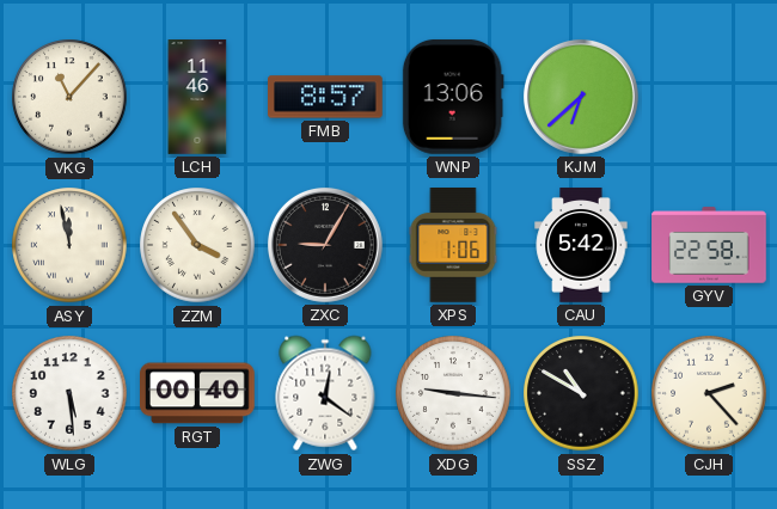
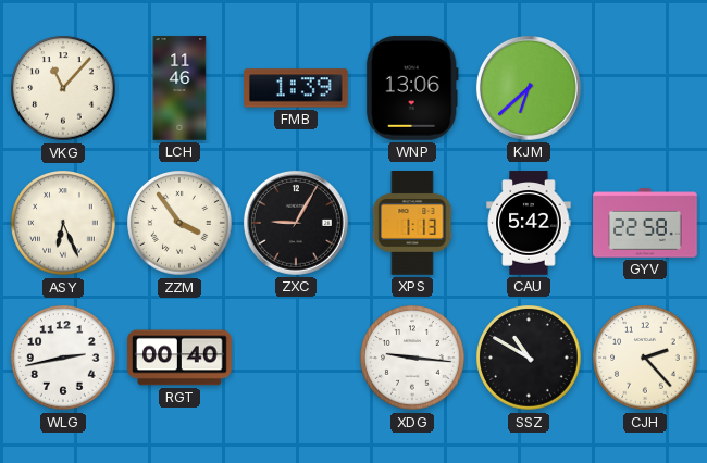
FMB: 8:57 -> 1:39 (297, 88)
ASY: 11:58 -> 6:26 (63, 223)
XPS: 1:06 -> 1:13 (412, 224)
WLG: 5:29 -> 2:43 (63, 358)
ZWG: 12:21 -> none (325, 393)
